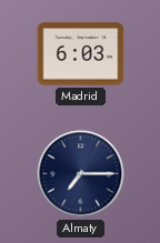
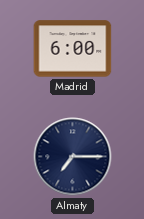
Madrid: 6:03 -> 6:00 (73, 49)
